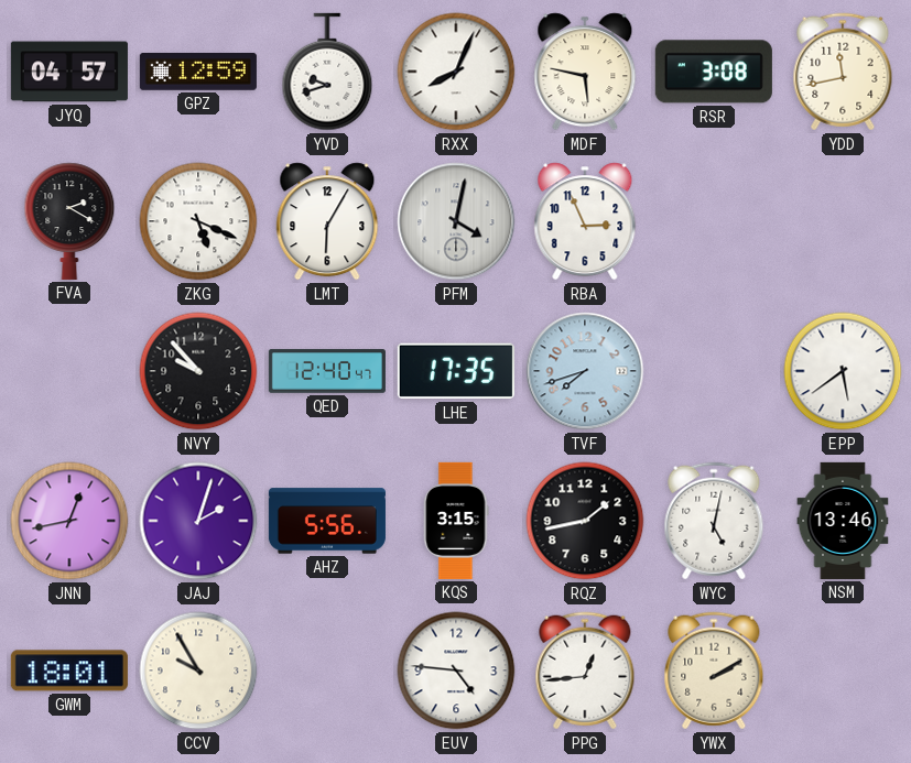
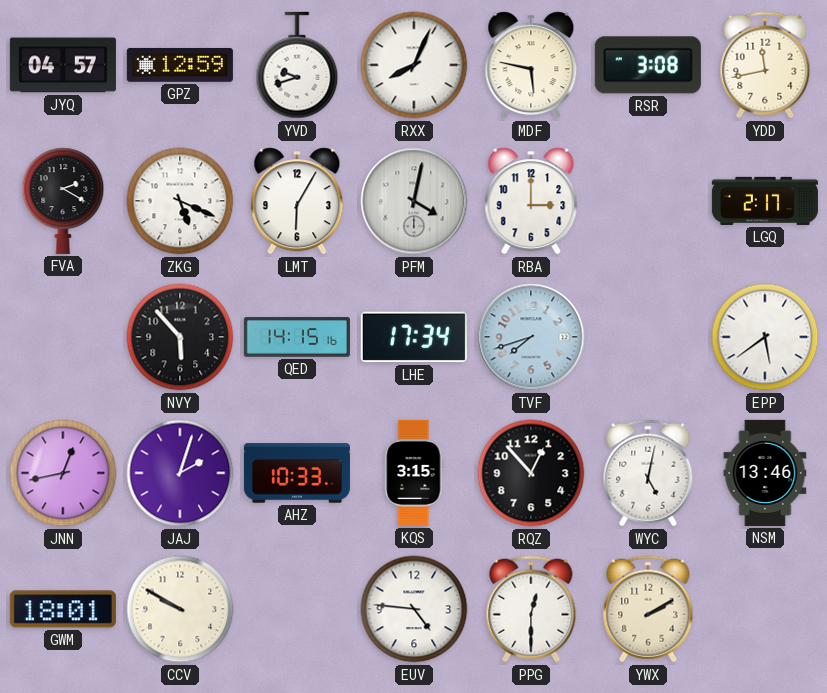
RBA: 2:56 -> 3:00 (531, 201)
LGQ: none -> 2:17 (765, 201)
NVY: 9:53 -> 5:53 (180, 337)
QED: 12:40 -> 14:15 (297, 337)
LHE: 17:35 -> 17:34 (414, 337)
AHZ: 5:56 -> 10:33 (297, 473)
RQZ: 1:43 -> 12:53 (531, 473)
CCV: 9:55 -> 9:50 (180, 609)
PPG: 12:44 -> 12:30 (531, 609)
